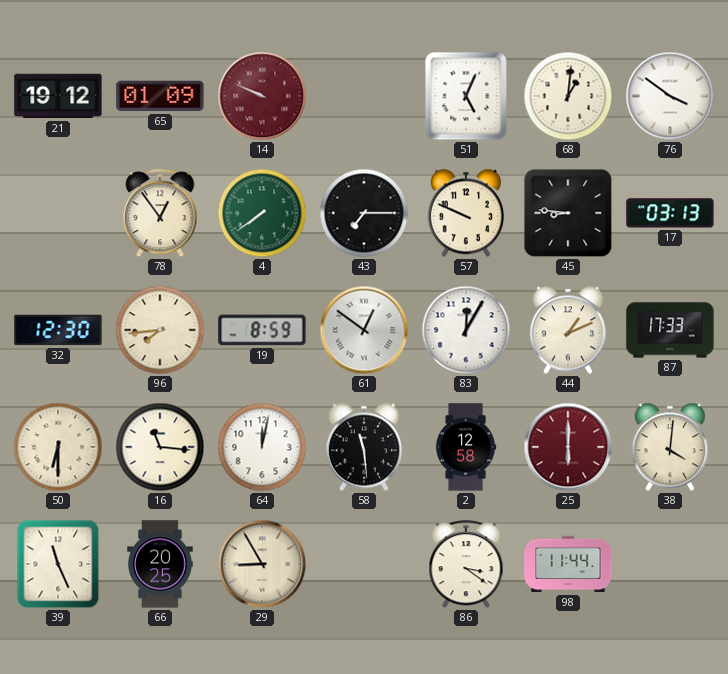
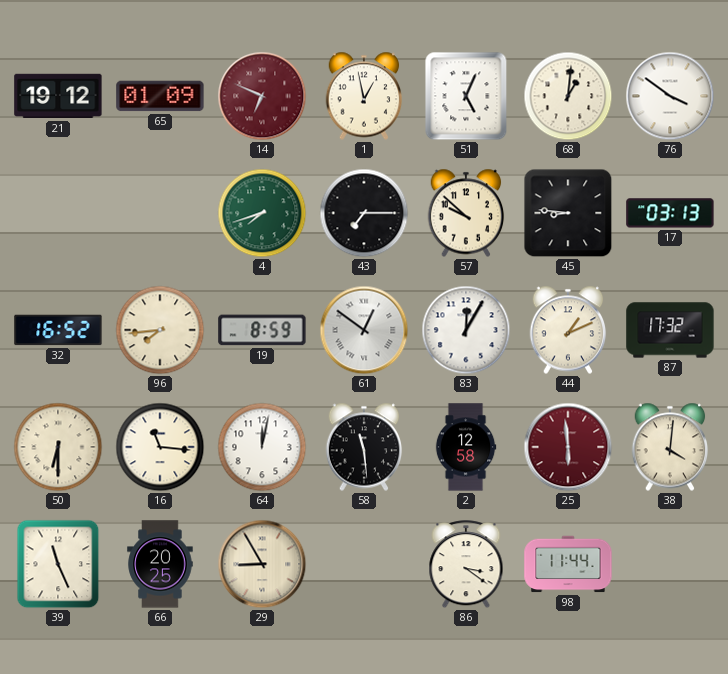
14: 9:49 -> 6:49 (262, 96)
1: none -> 12:58 (364, 96)
78: 12:54 -> none (160, 214)
4: 7:39 -> 7:42 (262, 213)
57: 9:49 -> 9:52 (466, 213)
32: 12:30 -> 16:52 (58, 330)
87: 17:33 -> 17:32 (670, 330)
25: 6:00 -> 5:59 (568, 447)
